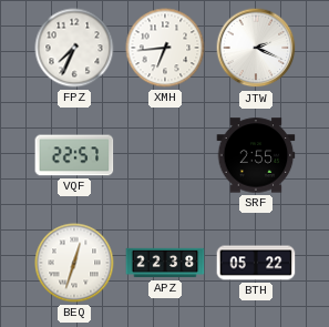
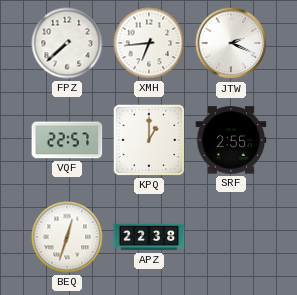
FPZ: 7:34 -> 7:38 (67, 43)
KPQ: none -> 1:00 (149, 140)
BTH: 05:22 -> none (256, 263)
